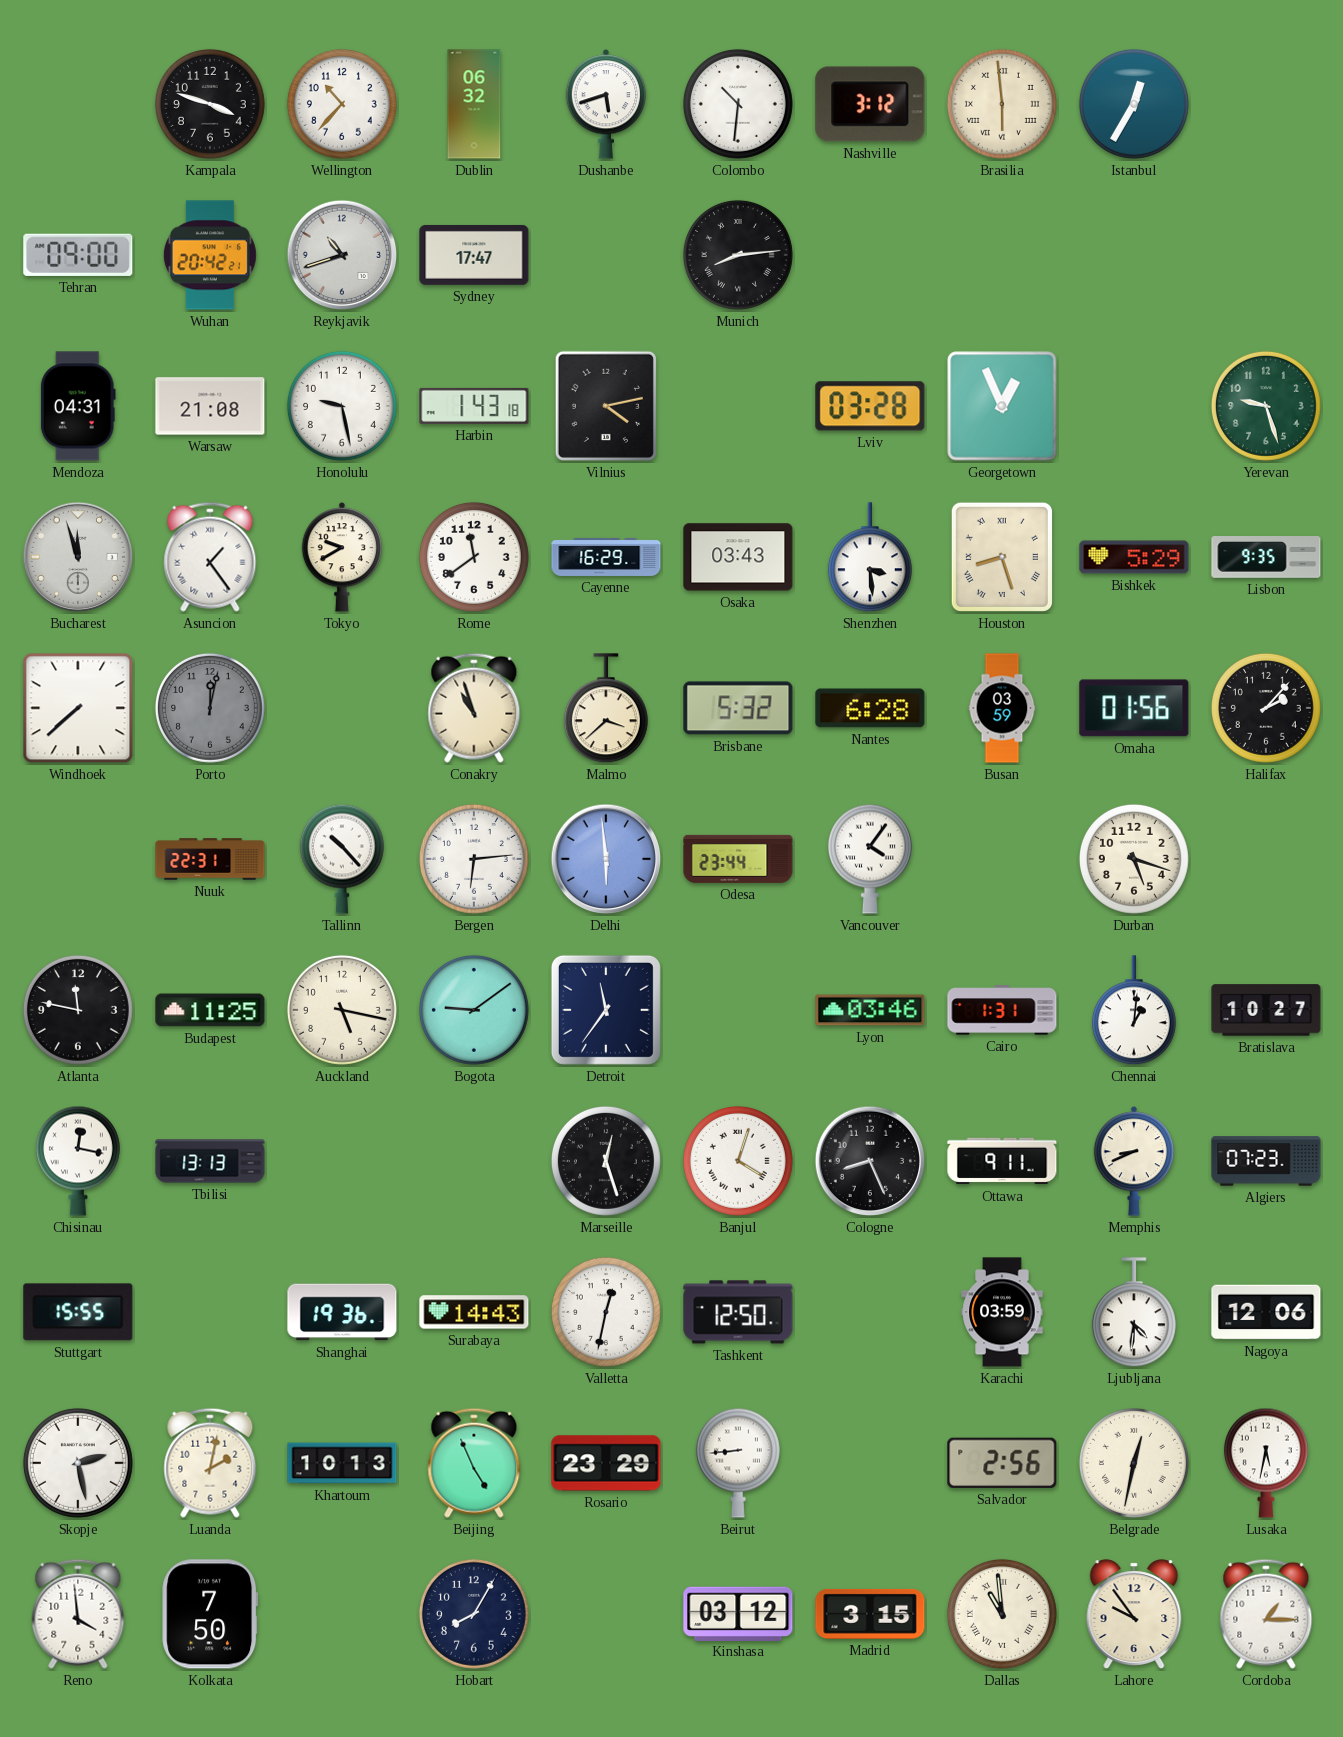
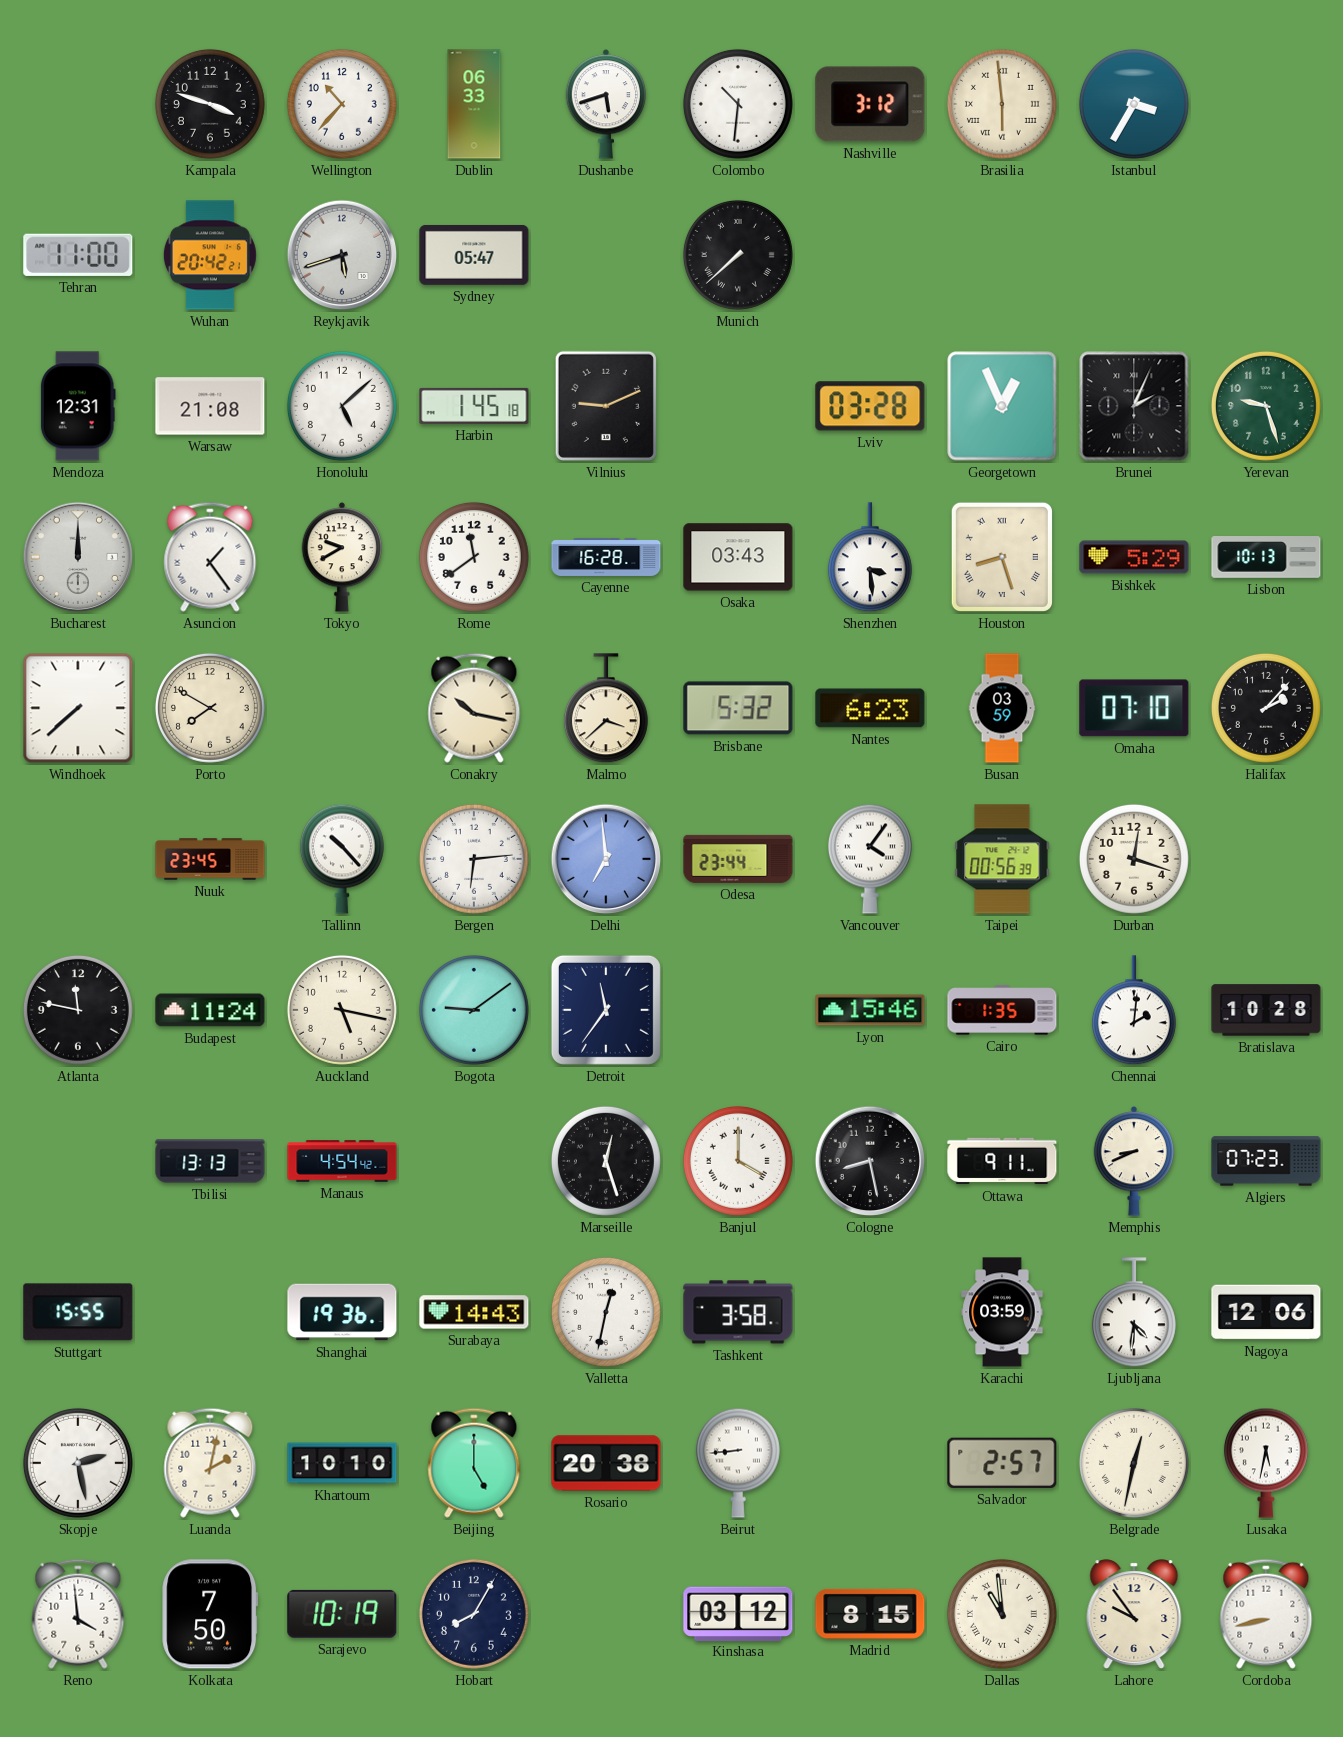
Dublin: 06:32 -> 06:33 (474, 104)
Istanbul: 12:35 -> 3:35 (1134, 104)
Tehran: 09:00 -> 11:00 (78, 255)
Reykjavik: 10:42 -> 5:42 (342, 255)
Sydney: 17:47 -> 05:47 (474, 255)
Munich: 8:14 -> 7:38 (738, 255)
Mendoza: 04:31 -> 12:31 (78, 406)
Honolulu: 9:28 -> 5:08 (342, 406)
Harbin: 1:43 -> 1:45 (474, 406)
Vilnius: 4:13 -> 9:11 (606, 406)
Brunei: none -> 2:04 (1134, 406)
Bucharest: 11:57 -> 12:00 (78, 557)
Cayenne: 16:29 -> 16:28 (606, 557)
Lisbon: 9:35 -> 10:13 (1266, 557)
Porto: 12:02 -> 7:50 (210, 708)
Porto dial: grey -> cream (210, 708)
Conakry: 10:57 -> 10:17 (474, 708)
Nantes: 6:28 -> 6:23 (870, 708)
Omaha: 01:56 -> 07:10 (1134, 708)
Nuuk: 22:31 -> 23:45 (210, 859)
Delhi: 5:59 -> 6:59 (606, 859)
Taipei: none -> 00:56 (1002, 859)
Durban: 5:18 -> 12:18 (1134, 859)
Budapest: 11:25 -> 11:24 (210, 1010)
Lyon: 03:46 -> 15:46 (870, 1010)
Cairo: 1:31 -> 1:35 (1002, 1010)
Chennai: 1:01 -> 2:01 (1134, 1011)
Bratislava: 10:27 -> 10:28 (1266, 1010)
Chisinau: 12:17 -> none (78, 1161)
Manaus: none -> 4:54 (342, 1161)
Banjul: 4:03 -> 4:00 (738, 1161)
Cologne: 8:26 -> 8:28 (870, 1161)
Tashkent: 12:50 -> 3:58 (738, 1312)
Khartoum: 10:13 -> 10:10 (342, 1463)
Beijing: 4:56 -> 5:00 (474, 1463)
Rosario: 23:29 -> 20:38 (606, 1463)
Salvador: 2:56 -> 2:57 (1002, 1463)
Sarajevo: none -> 10:19 (342, 1614)
Madrid: 3:15 -> 8:15 (870, 1614)
Cordoba: 1:15 -> 8:43 (1266, 1614)
